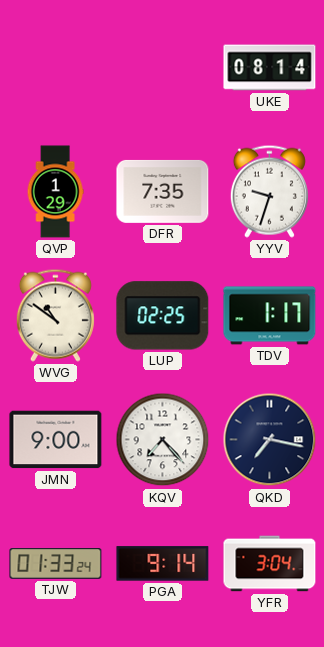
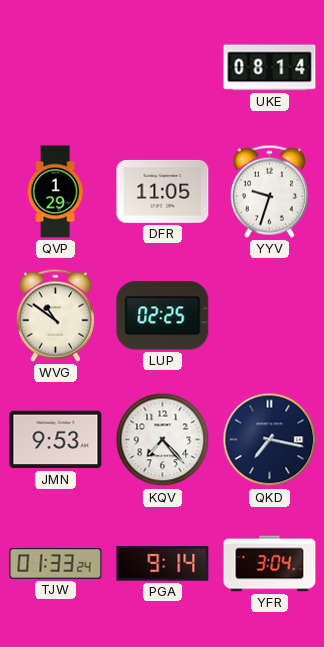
DFR: 7:35 -> 11:05 (163, 191)
TDV: 1:17 -> none (270, 316)
JMN: 9:00 -> 9:53 (56, 440)
